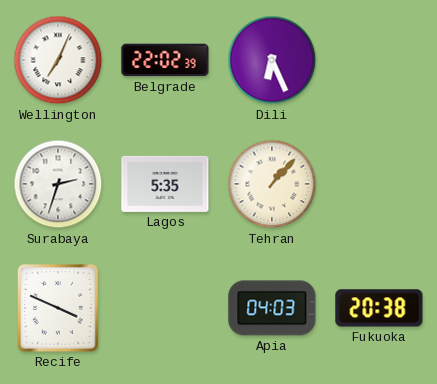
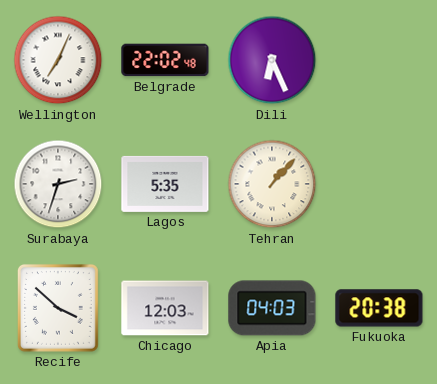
Belgrade: 22:02:39 -> 22:02:48 (165, 60)
Recife: 3:49 -> 3:52 (58, 308)
Chicago: none -> 12:03 (165, 308)
